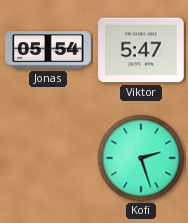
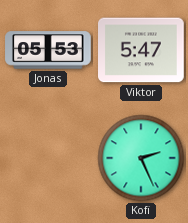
Jonas: 05:54 -> 05:53 (48, 50)
Kofi: 2:27 -> 2:26 (141, 158)
